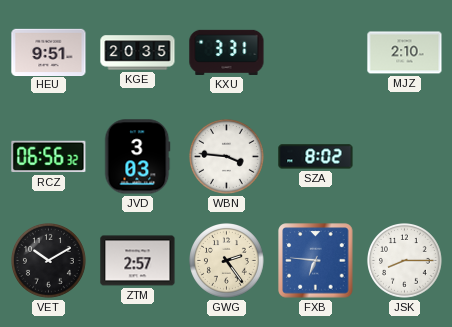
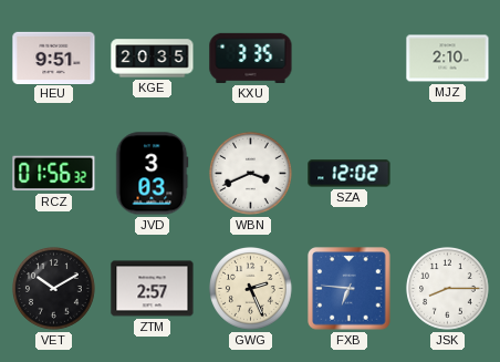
KXU: 3:31 -> 3:35 (251, 58)
RCZ: 06:56 -> 01:56 (54, 174)
WBN: 3:46 -> 3:41 (251, 174)
SZA: 8:02 -> 12:02 (350, 174)
GWG: 2:24 -> 2:26 (251, 289)
